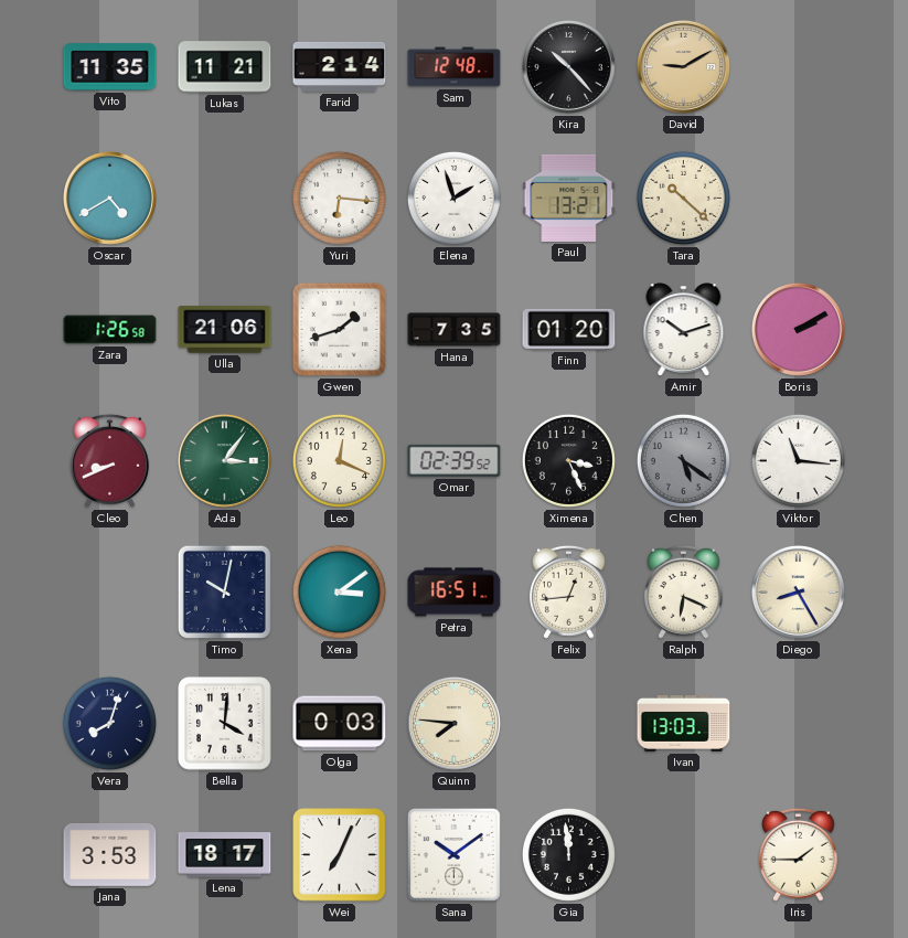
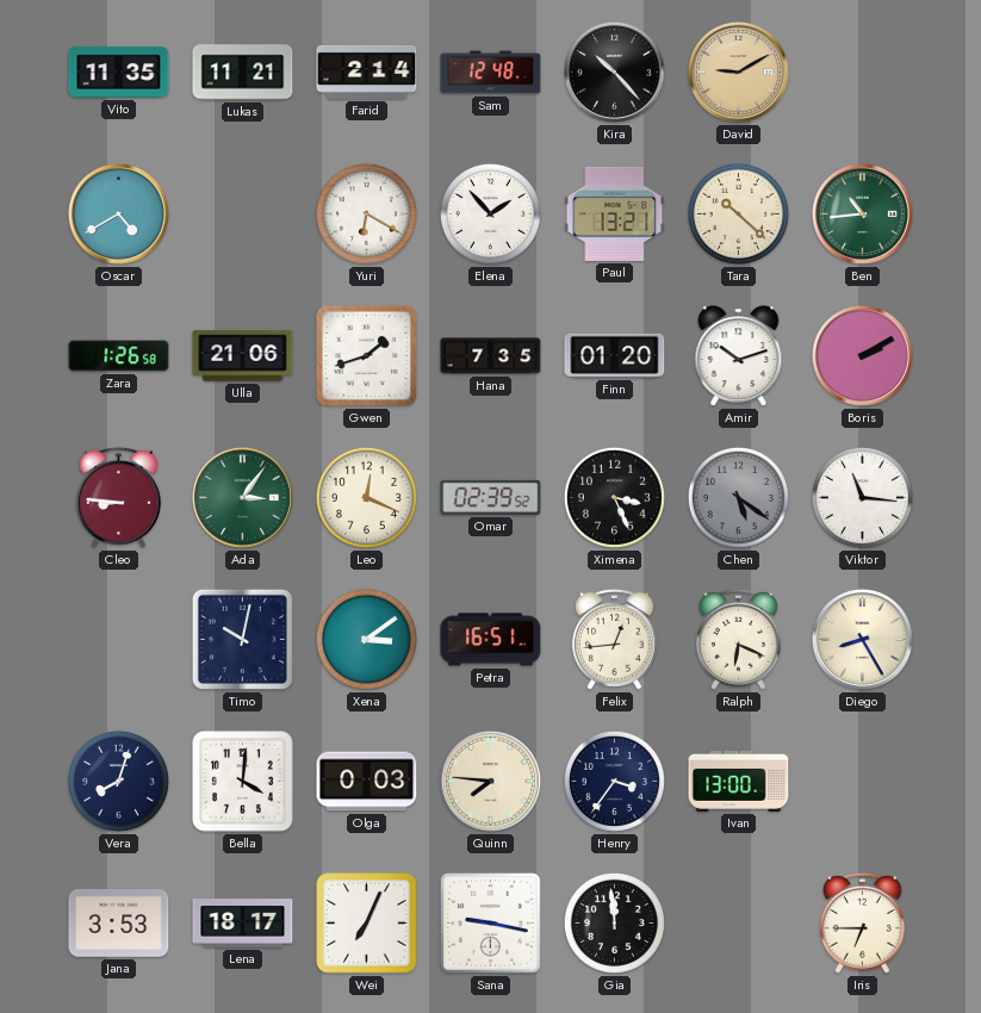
Yuri: 6:16 -> 6:20 (366, 213)
Elena: 1:57 -> 1:53 (490, 213)
Ben: none -> 10:44 (862, 213)
Cleo: 8:41 -> 8:46 (119, 497)
Henry: none -> 3:36 (614, 781)
Ivan: 13:03 -> 13:00 (739, 781)
Sana: 10:09 -> 9:17 (491, 924)
Iris: 1:45 -> 6:45 (863, 922)
